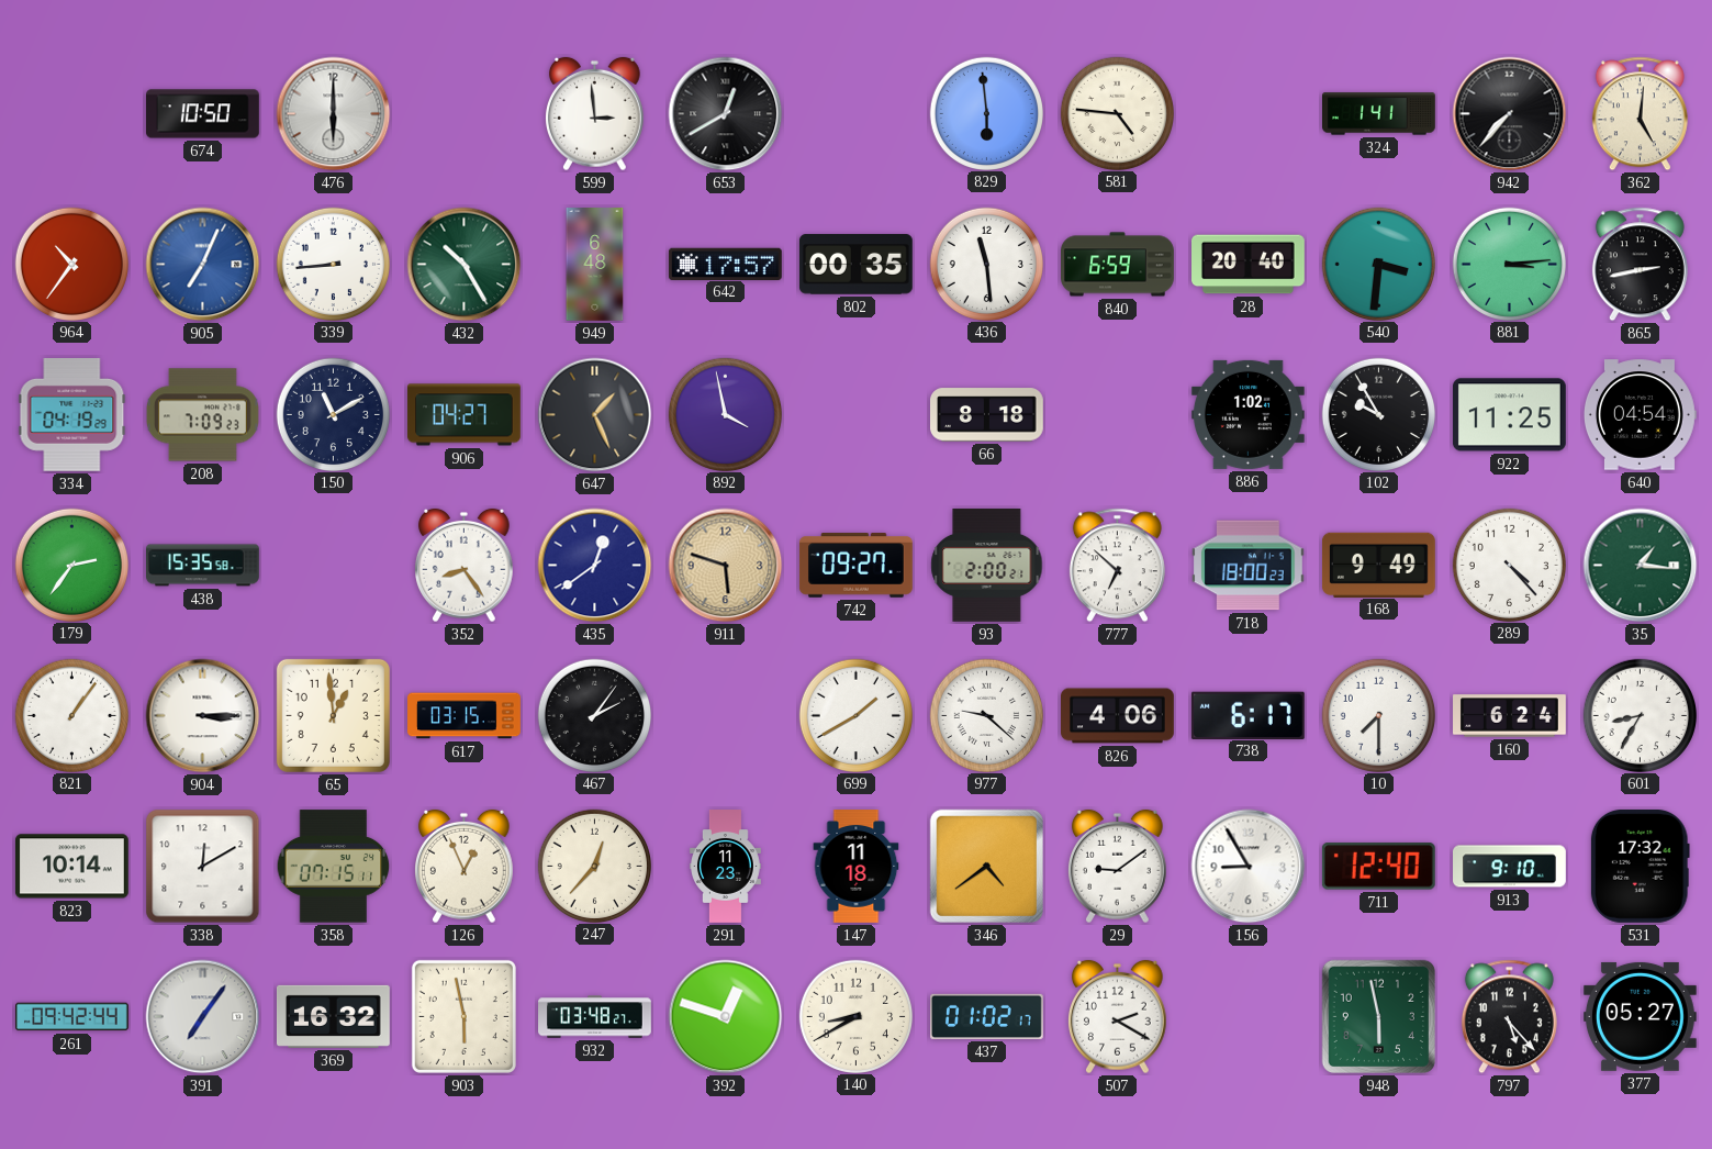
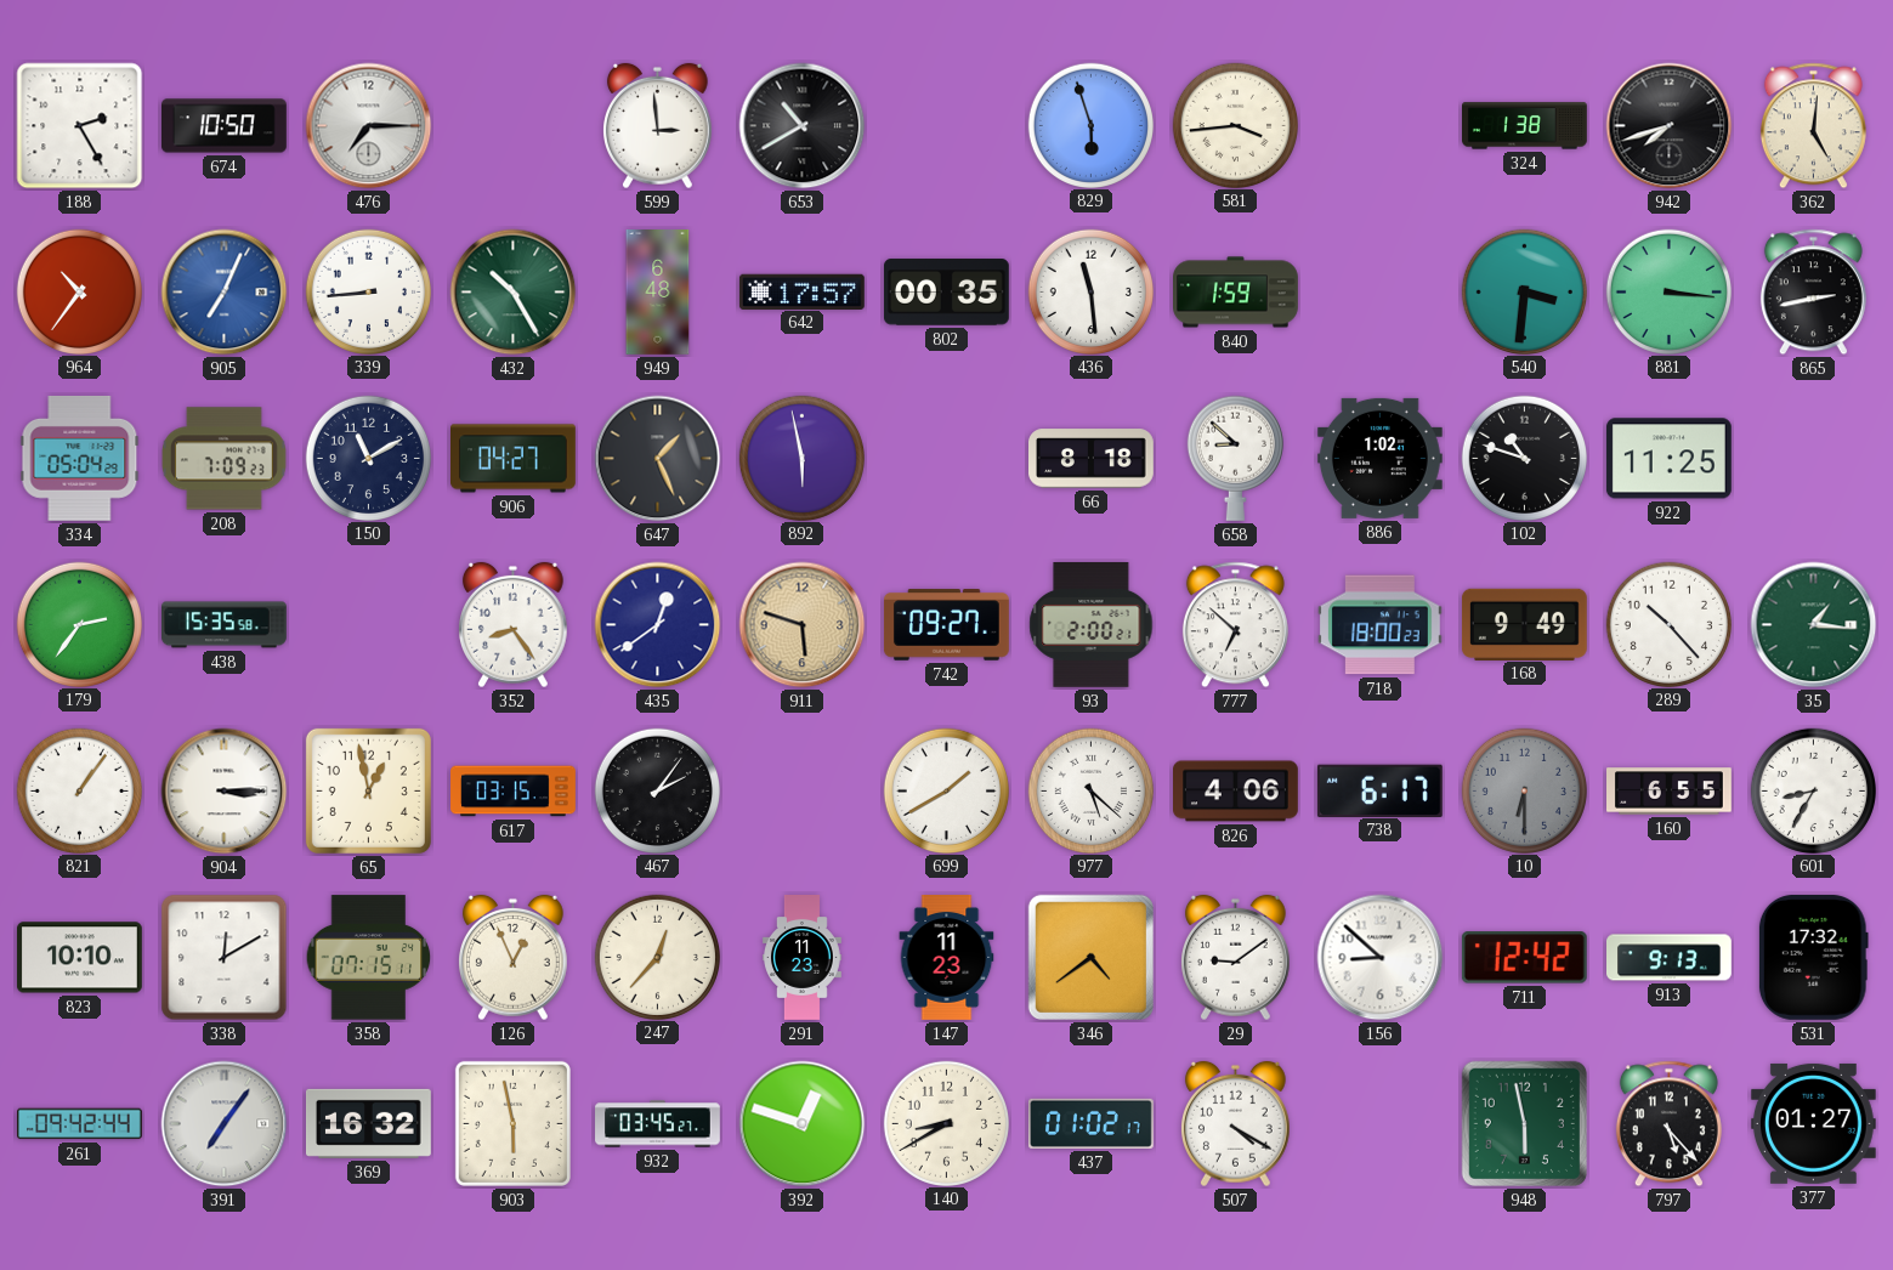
188: none -> 2:25 (80, 126)
476: 6:00 -> 7:15 (369, 126)
653: 12:40 -> 10:40 (803, 126)
829: 5:59 -> 5:57 (1090, 125)
581: 4:46 -> 3:44 (1235, 125)
324: 1:41 -> 1:38 (1525, 126)
942: 7:37 -> 7:42 (1670, 126)
840: 6:59 -> 1:59 (1236, 293)
28: 20:40 -> none (1249, 265)
881: 3:14 -> 3:16 (1668, 291)
334: 04:19 -> 05:04 (80, 458)
892: 3:58 -> 5:58 (801, 458)
658: none -> 8:52 (1235, 458)
102: 9:55 -> 10:48 (1524, 458)
640: 04:54 -> none (1640, 415)
289: 4:23 -> 10:23 (1668, 624)
65: 12:59 -> 12:58 (368, 790)
977: 9:22 -> 5:22 (1090, 790)
10: 7:30 -> 6:30 (1524, 790)
10 dial: white -> grey (1524, 790)
160: 6:24 -> 6:55 (1670, 792)
823: 10:14 -> 10:10 (79, 958)
147: 11:18 -> 11:23 (947, 958)
156: 8:55 -> 8:52 (1381, 958)
711: 12:40 -> 12:42 (1524, 958)
913: 9:10 -> 9:13 (1670, 958)
932: 03:48 -> 03:45 (658, 1124)
507: 2:20 -> 4:20 (1236, 1124)
377: 05:27 -> 01:27 (1813, 1123)
